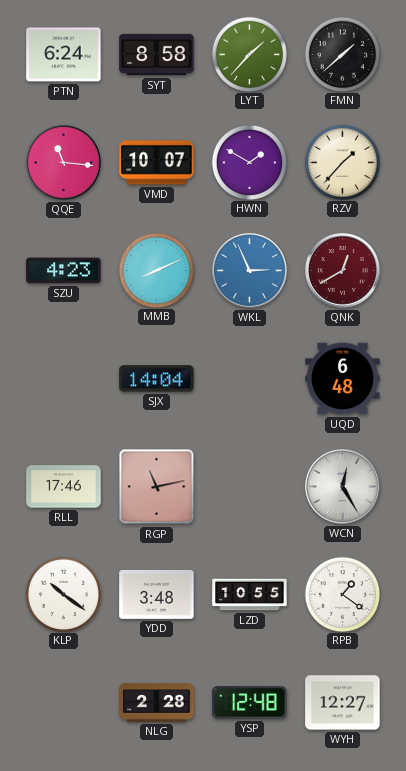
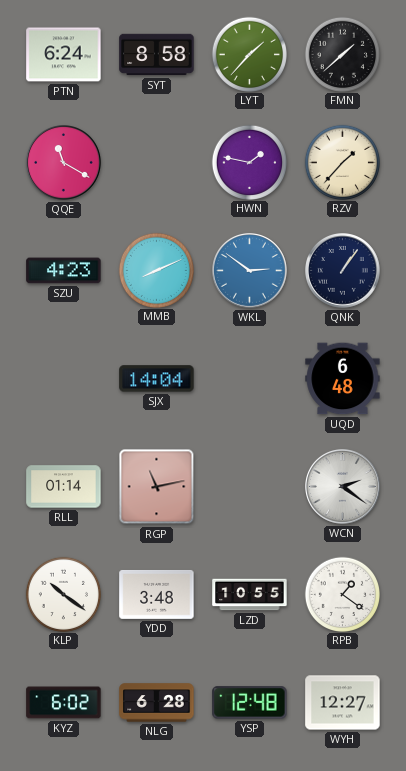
QQE: 11:16 -> 11:20 (64, 163)
VMD: 10:07 -> none (157, 163)
HWN: 1:50 -> 1:47 (249, 162)
WKL: 2:56 -> 2:51 (250, 271)
QNK: 12:40 -> 1:06 (343, 271)
QNK dial: burgundy -> navy (343, 271)
RLL: 17:46 -> 01:14 (64, 487)
WCN: 12:25 -> 2:21 (343, 487)
KYZ: none -> 6:02 (64, 703)
NLG: 2:28 -> 6:28 (157, 703)
